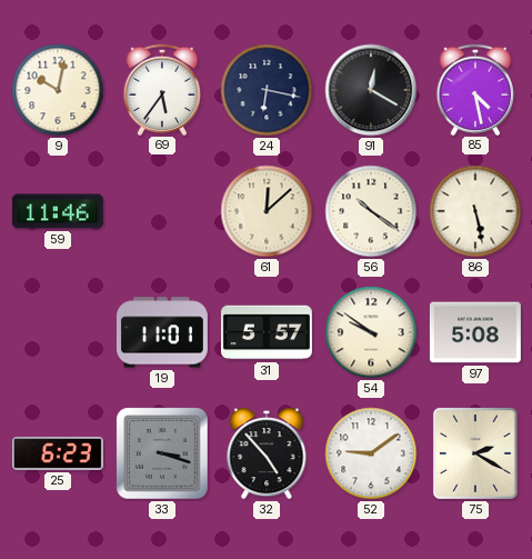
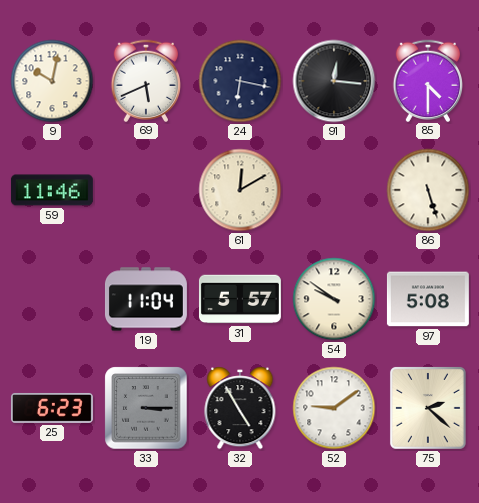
69: 5:36 -> 5:41 (145, 80)
91: 12:20 -> 12:16 (334, 81)
85: 4:28 -> 4:30 (427, 80)
61: 12:08 -> 12:10 (240, 190)
56: 10:21 -> none (371, 211)
86: 5:28 -> 5:27 (428, 190)
19: 11:01 -> 11:04 (146, 299)
33: 3:18 -> 3:15 (146, 408)
32: 4:53 -> 4:55 (240, 408)
75: 2:20 -> 2:22 (428, 408)
